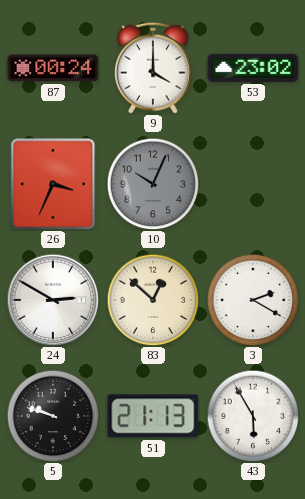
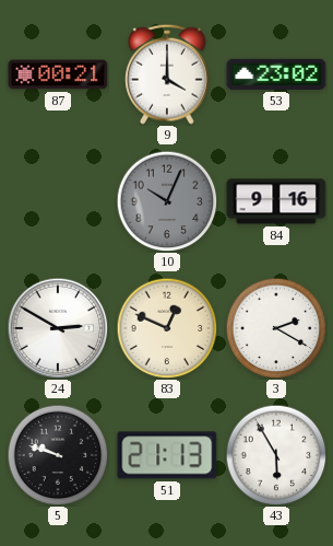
87: 00:24 -> 00:21 (58, 74)
26: 3:34 -> none (53, 184)
84: none -> 9:16 (276, 201)
83: 12:52 -> 12:49 (167, 328)
